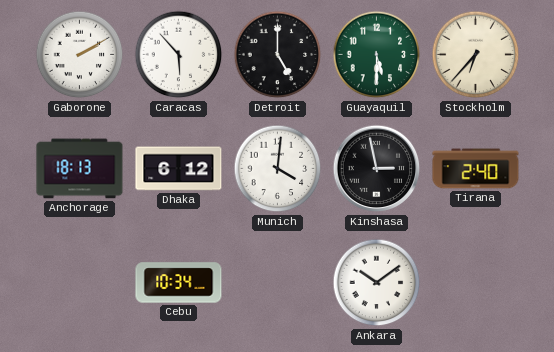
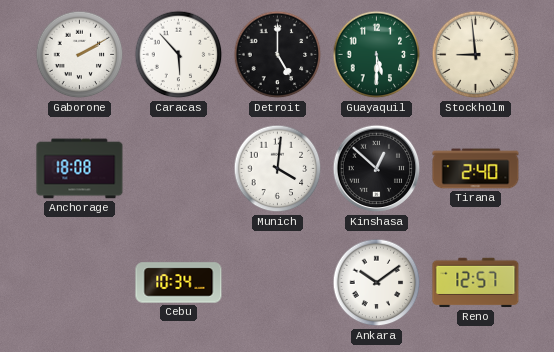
Stockholm: 6:37 -> 8:59 (476, 55)
Anchorage: 18:13 -> 18:08 (80, 169)
Dhaka: 6:12 -> none (179, 169)
Kinshasa: 2:58 -> 12:52 (377, 169)
Reno: none -> 12:57 (476, 283)
